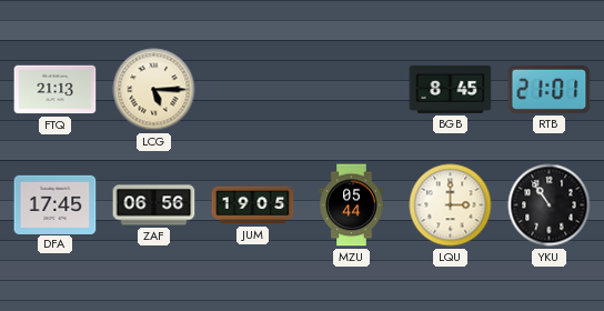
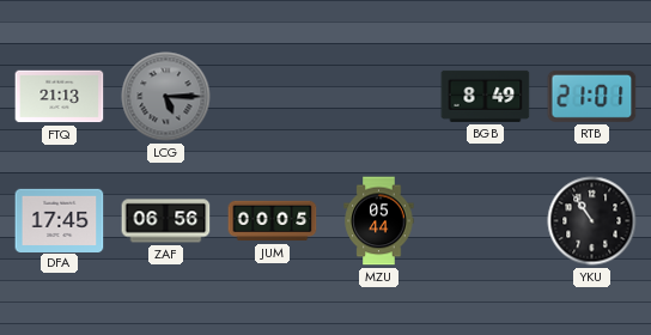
LCG dial: cream -> grey (166, 97)
BGB: 8:45 -> 8:49 (486, 96)
JUM: 19:05 -> 00:05 (273, 221)
LQU: 3:00 -> none (451, 205)
